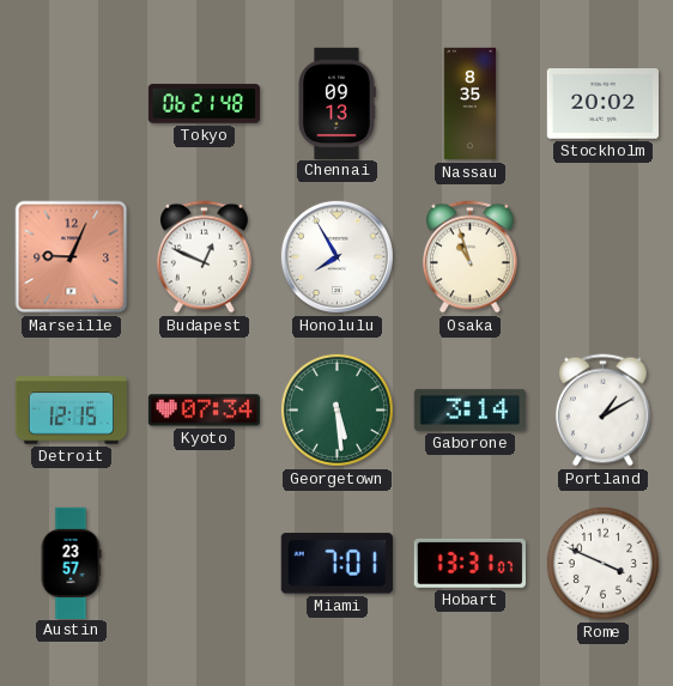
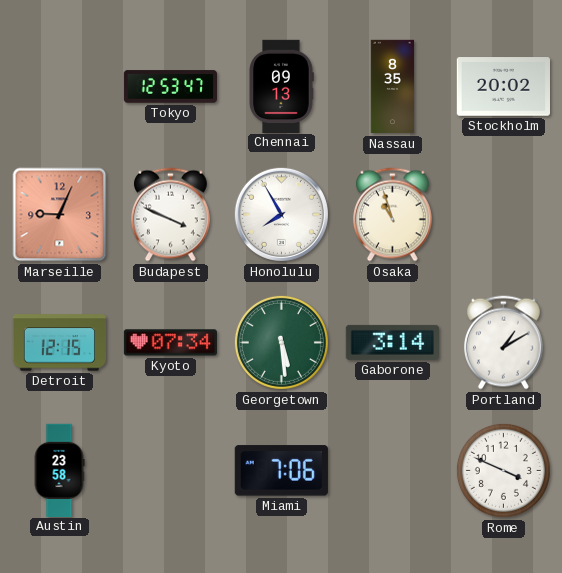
Tokyo: 06:21 -> 12:53 (170, 87)
Budapest: 12:49 -> 3:49 (171, 215)
Austin: 23:57 -> 23:58 (59, 470)
Miami: 7:01 -> 7:06 (281, 471)
Hobart: 13:31 -> none (469, 563)
